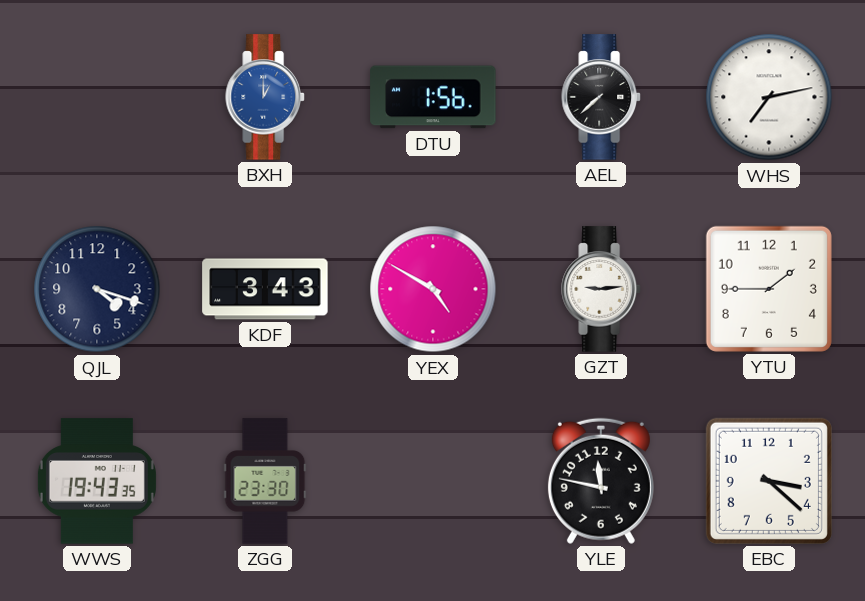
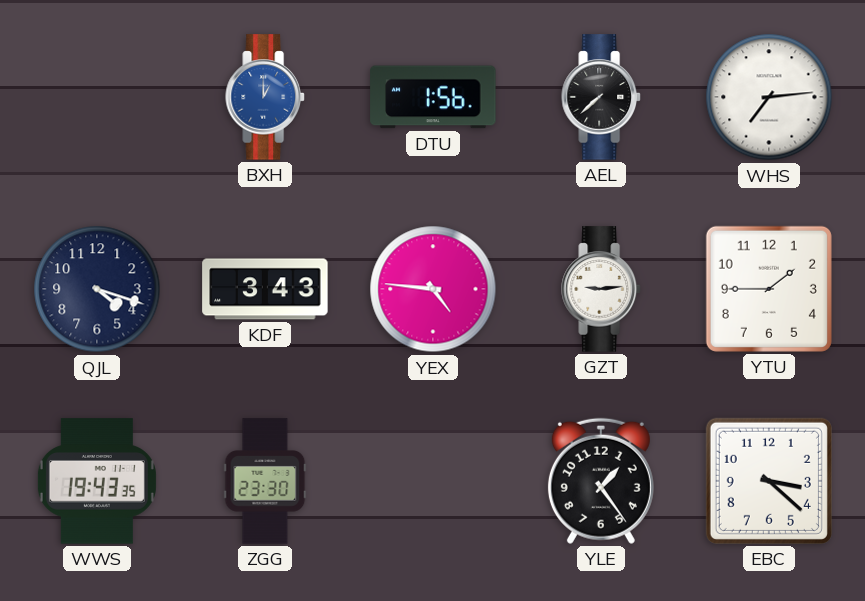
WHS: 7:13 -> 7:14 (769, 97)
YEX: 4:50 -> 4:46 (433, 289)
YLE: 11:47 -> 1:24 (601, 481)
